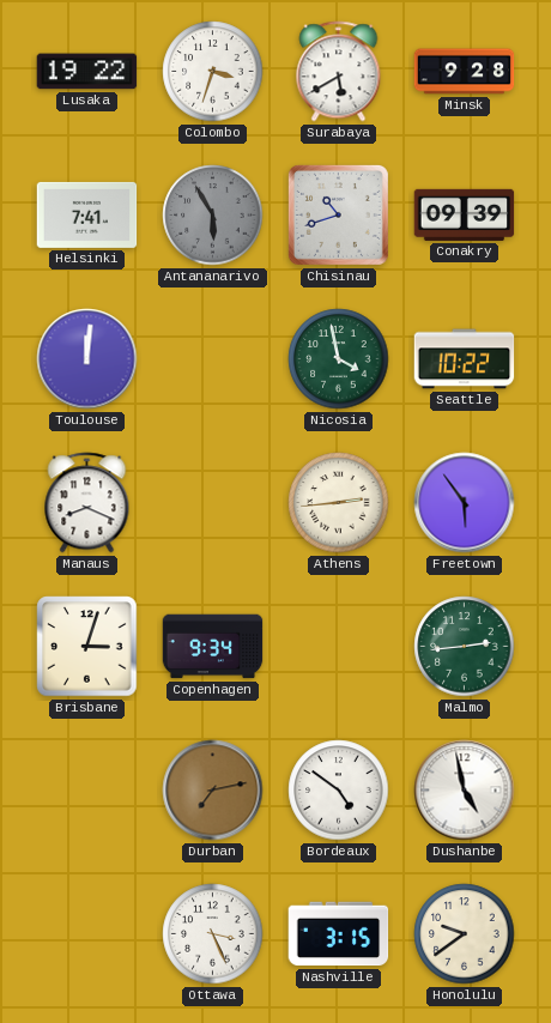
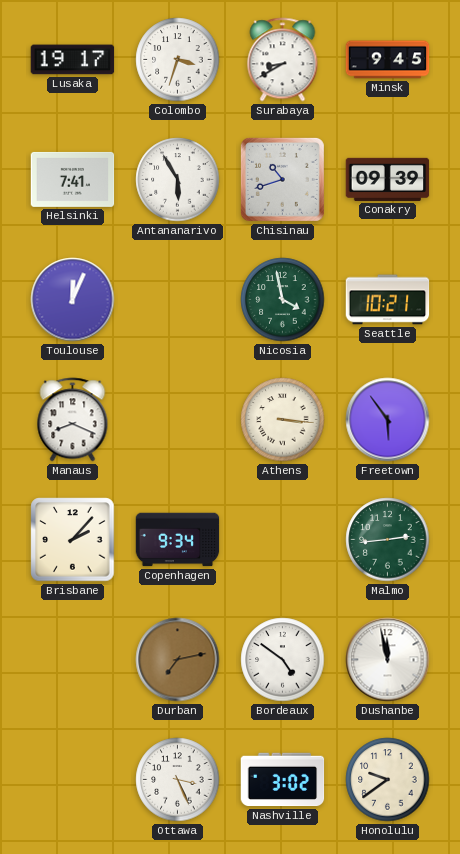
Lusaka: 19:22 -> 19:17 (73, 60)
Surabaya: 5:40 -> 8:40 (283, 60)
Minsk: 9:28 -> 9:45 (388, 60)
Antananarivo dial: grey -> white (178, 180)
Toulouse: 12:01 -> 12:04 (73, 300)
Seattle: 10:22 -> 10:21 (388, 300)
Athens: 2:44 -> 3:16 (283, 420)
Brisbane: 3:03 -> 2:07 (73, 540)
Dushanbe: 4:58 -> 11:58 (388, 660)
Nashville: 3:15 -> 3:02 (283, 780)
